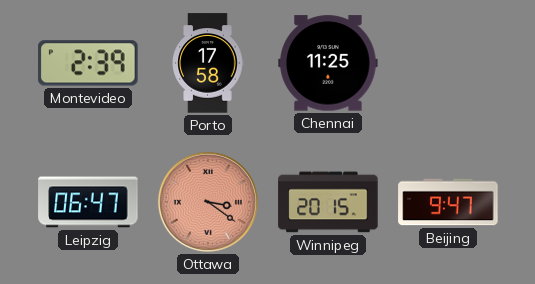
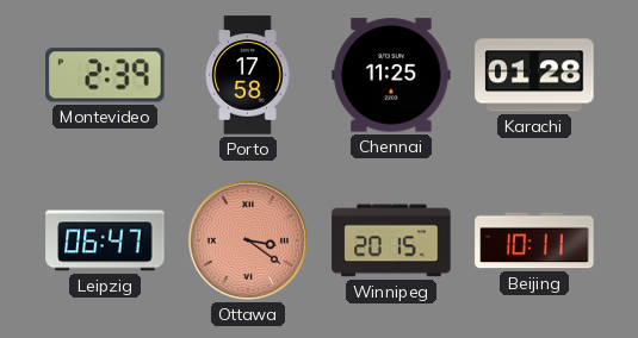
Karachi: none -> 01:28 (534, 75)
Beijing: 9:47 -> 10:11 (534, 240)
